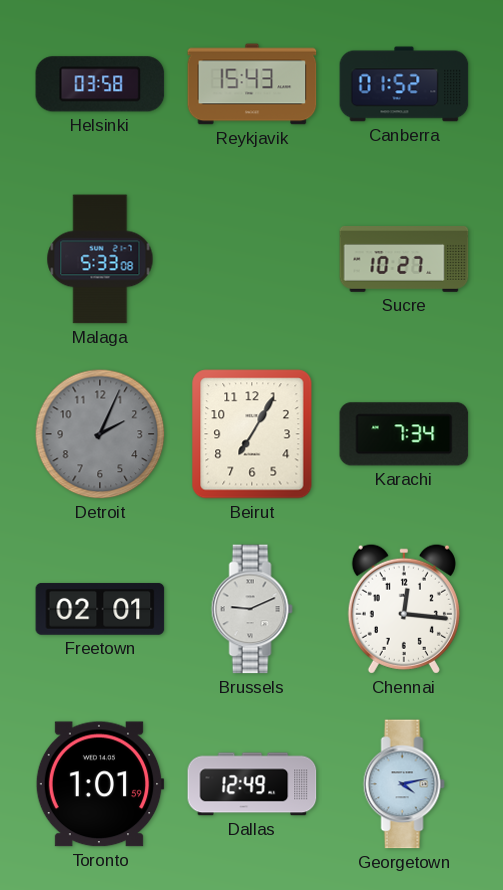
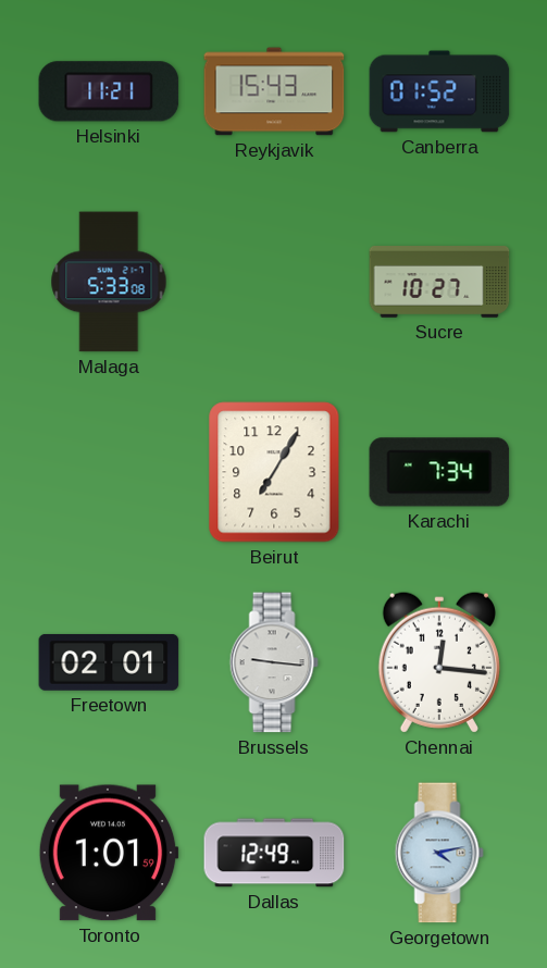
Helsinki: 03:58 -> 11:21 (109, 91)
Detroit: 2:04 -> none (100, 434)
Brussels: 9:11 -> 9:16 (274, 662)
